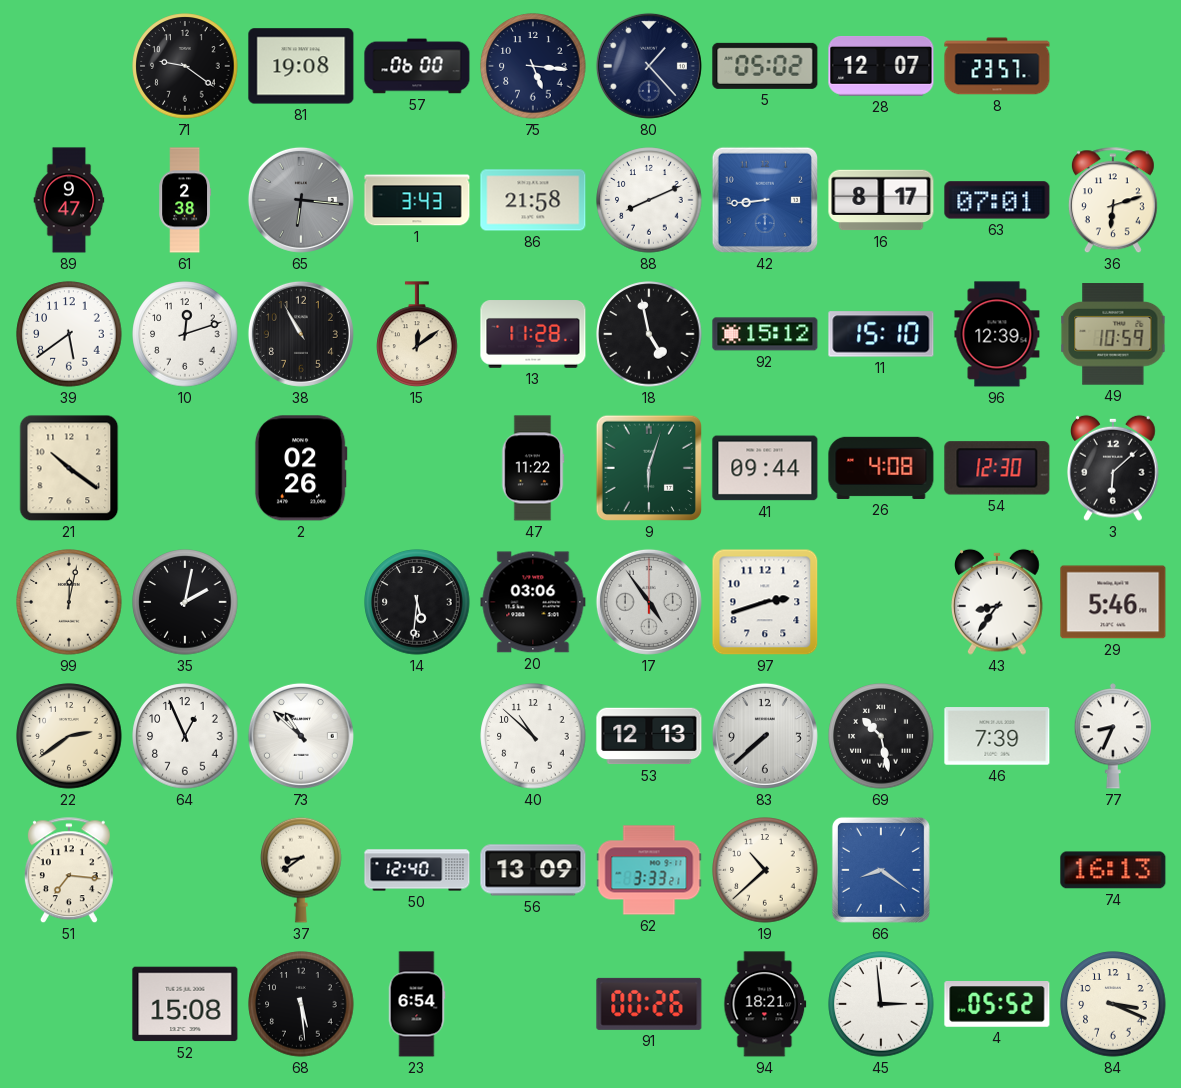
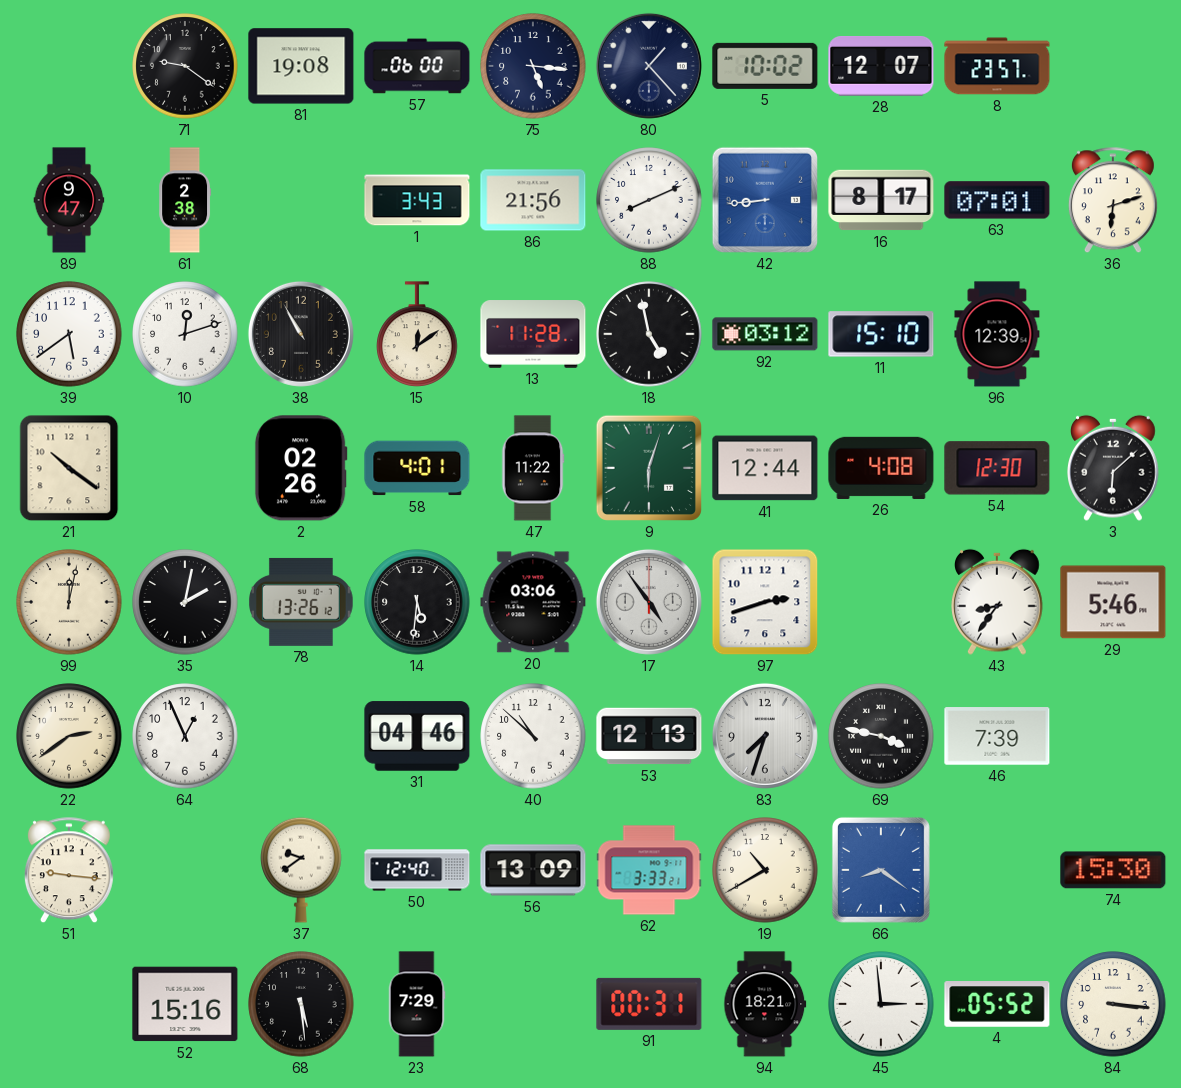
5: 05:02 -> 10:02 (765, 66)
65: 6:16 -> none (301, 200)
86: 21:58 -> 21:56 (533, 200)
92: 15:12 -> 03:12 (765, 334)
49: 10:59 -> none (1113, 334)
58: none -> 4:01 (417, 468)
41: 09:44 -> 12:44 (765, 468)
78: none -> 13:26 (302, 602)
73: 10:52 -> none (301, 736)
31: none -> 04:46 (417, 736)
83: 7:38 -> 7:33 (765, 736)
69: 10:28 -> 3:47 (881, 736)
77: 8:34 -> none (1112, 736)
51: 7:16 -> 9:16 (69, 871)
37: 8:39 -> 9:39 (301, 870)
19: 10:38 -> 10:40 (765, 870)
74: 16:13 -> 15:30 (1113, 870)
52: 15:08 -> 15:16 (185, 1004)
23: 6:54 -> 7:29 (417, 1004)
91: 00:26 -> 00:31 (649, 1004)
84: 3:19 -> 3:16 (1113, 1004)
